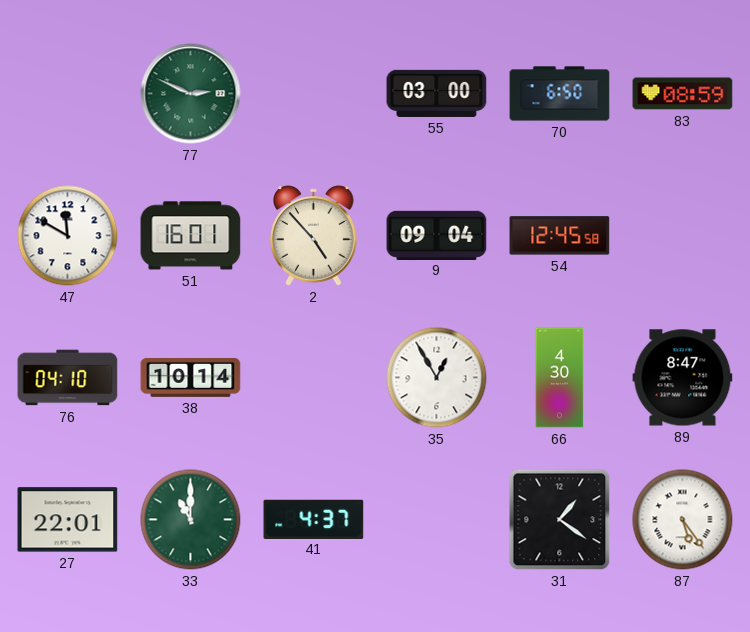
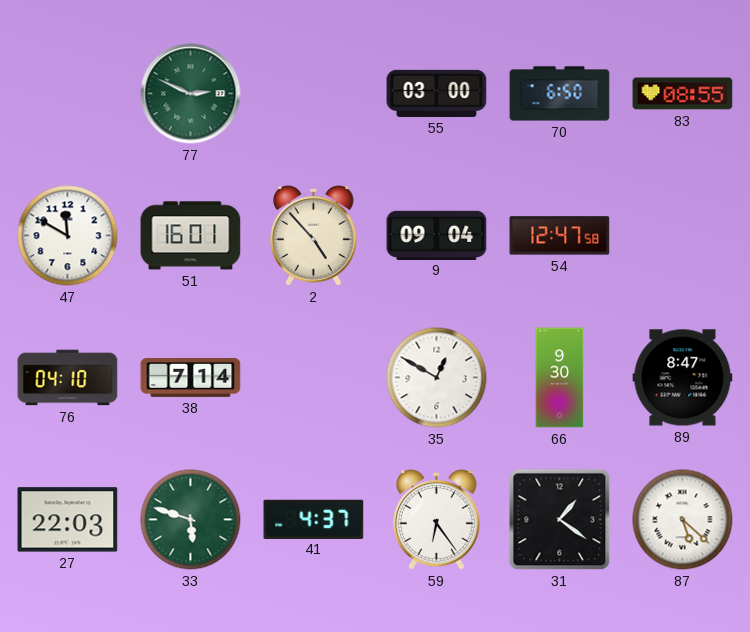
83: 08:59 -> 08:55 (683, 94)
54: 12:45 -> 12:47 (560, 236)
38: 10:14 -> 7:14 (191, 377)
35: 12:55 -> 12:50 (437, 378)
66: 4:30 -> 9:30 (560, 378)
27: 22:01 -> 22:03 (68, 520)
33: 11:00 -> 5:48 (191, 520)
59: none -> 6:24 (437, 520)
87: 5:24 -> 5:22 (683, 520)
